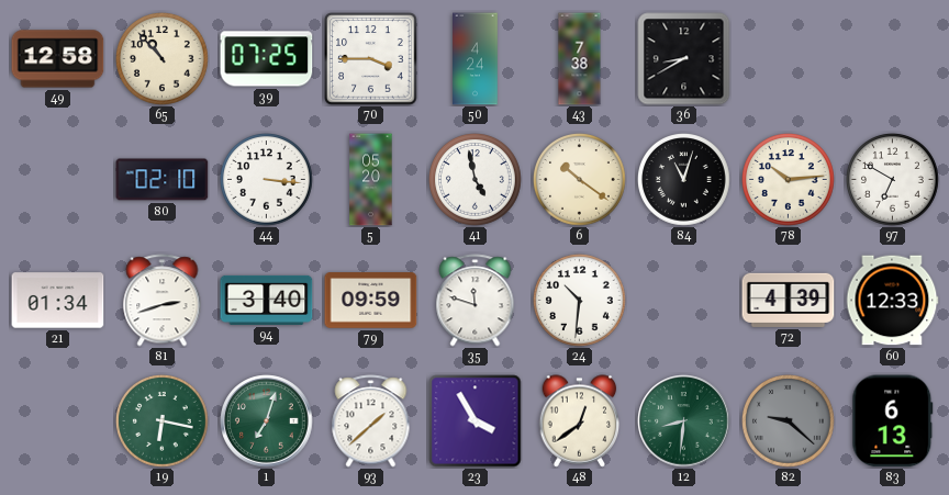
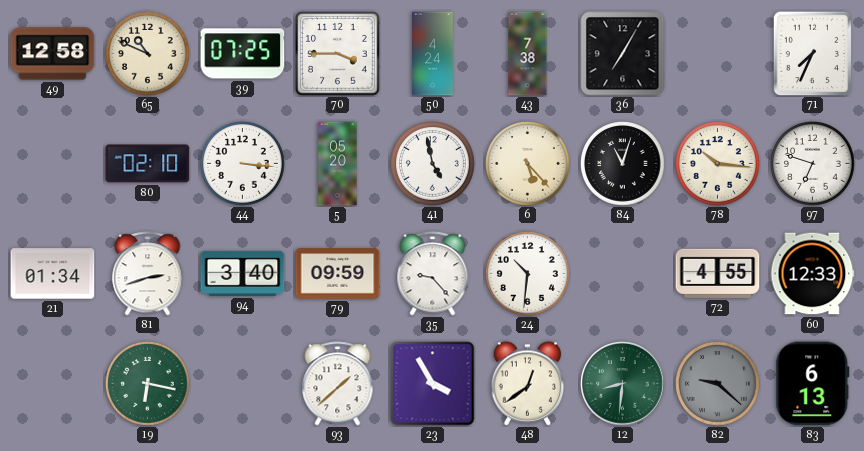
65: 10:53 -> 10:49 (148, 54)
36: 8:40 -> 7:05 (623, 54)
71: none -> 7:34 (813, 53)
6: 10:21 -> 5:23 (528, 164)
78: 10:14 -> 10:16 (718, 164)
97: 6:50 -> 6:48 (813, 164)
35: 11:48 -> 9:23 (433, 274)
72: 4:39 -> 4:55 (718, 273)
1: 7:03 -> none (267, 421)
